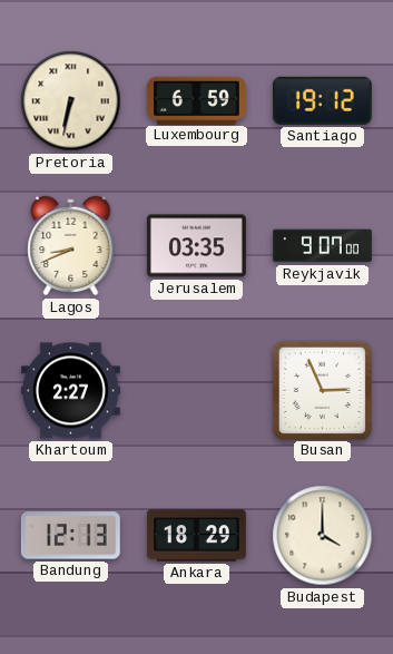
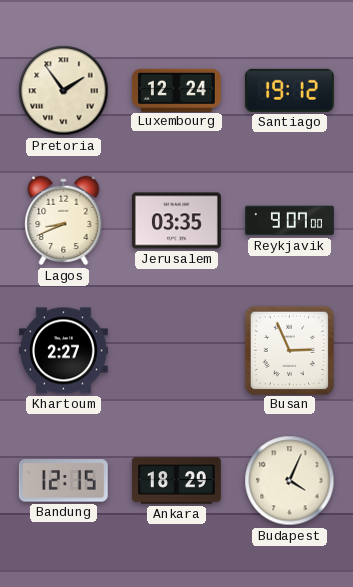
Pretoria: 6:32 -> 1:54 (64, 91)
Luxembourg: 6:59 -> 12:24 (176, 90)
Bandung: 12:13 -> 12:15 (63, 481)
Budapest: 4:00 -> 4:04 (290, 481)
